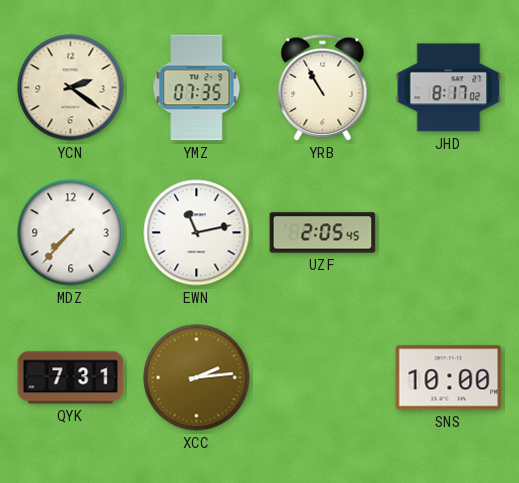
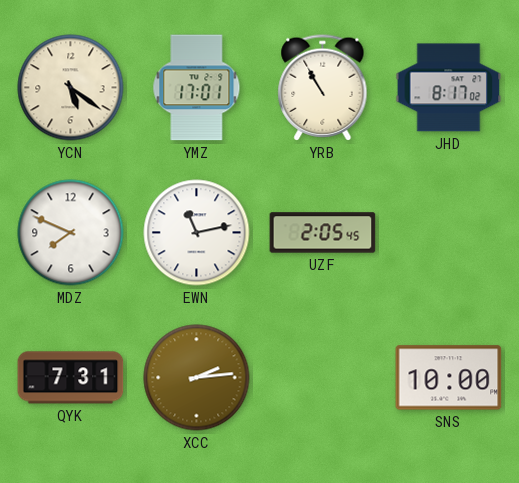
YCN: 2:21 -> 5:21 (71, 88)
YMZ: 07:35 -> 17:01 (197, 88)
MDZ: 7:37 -> 7:49 (71, 233)
